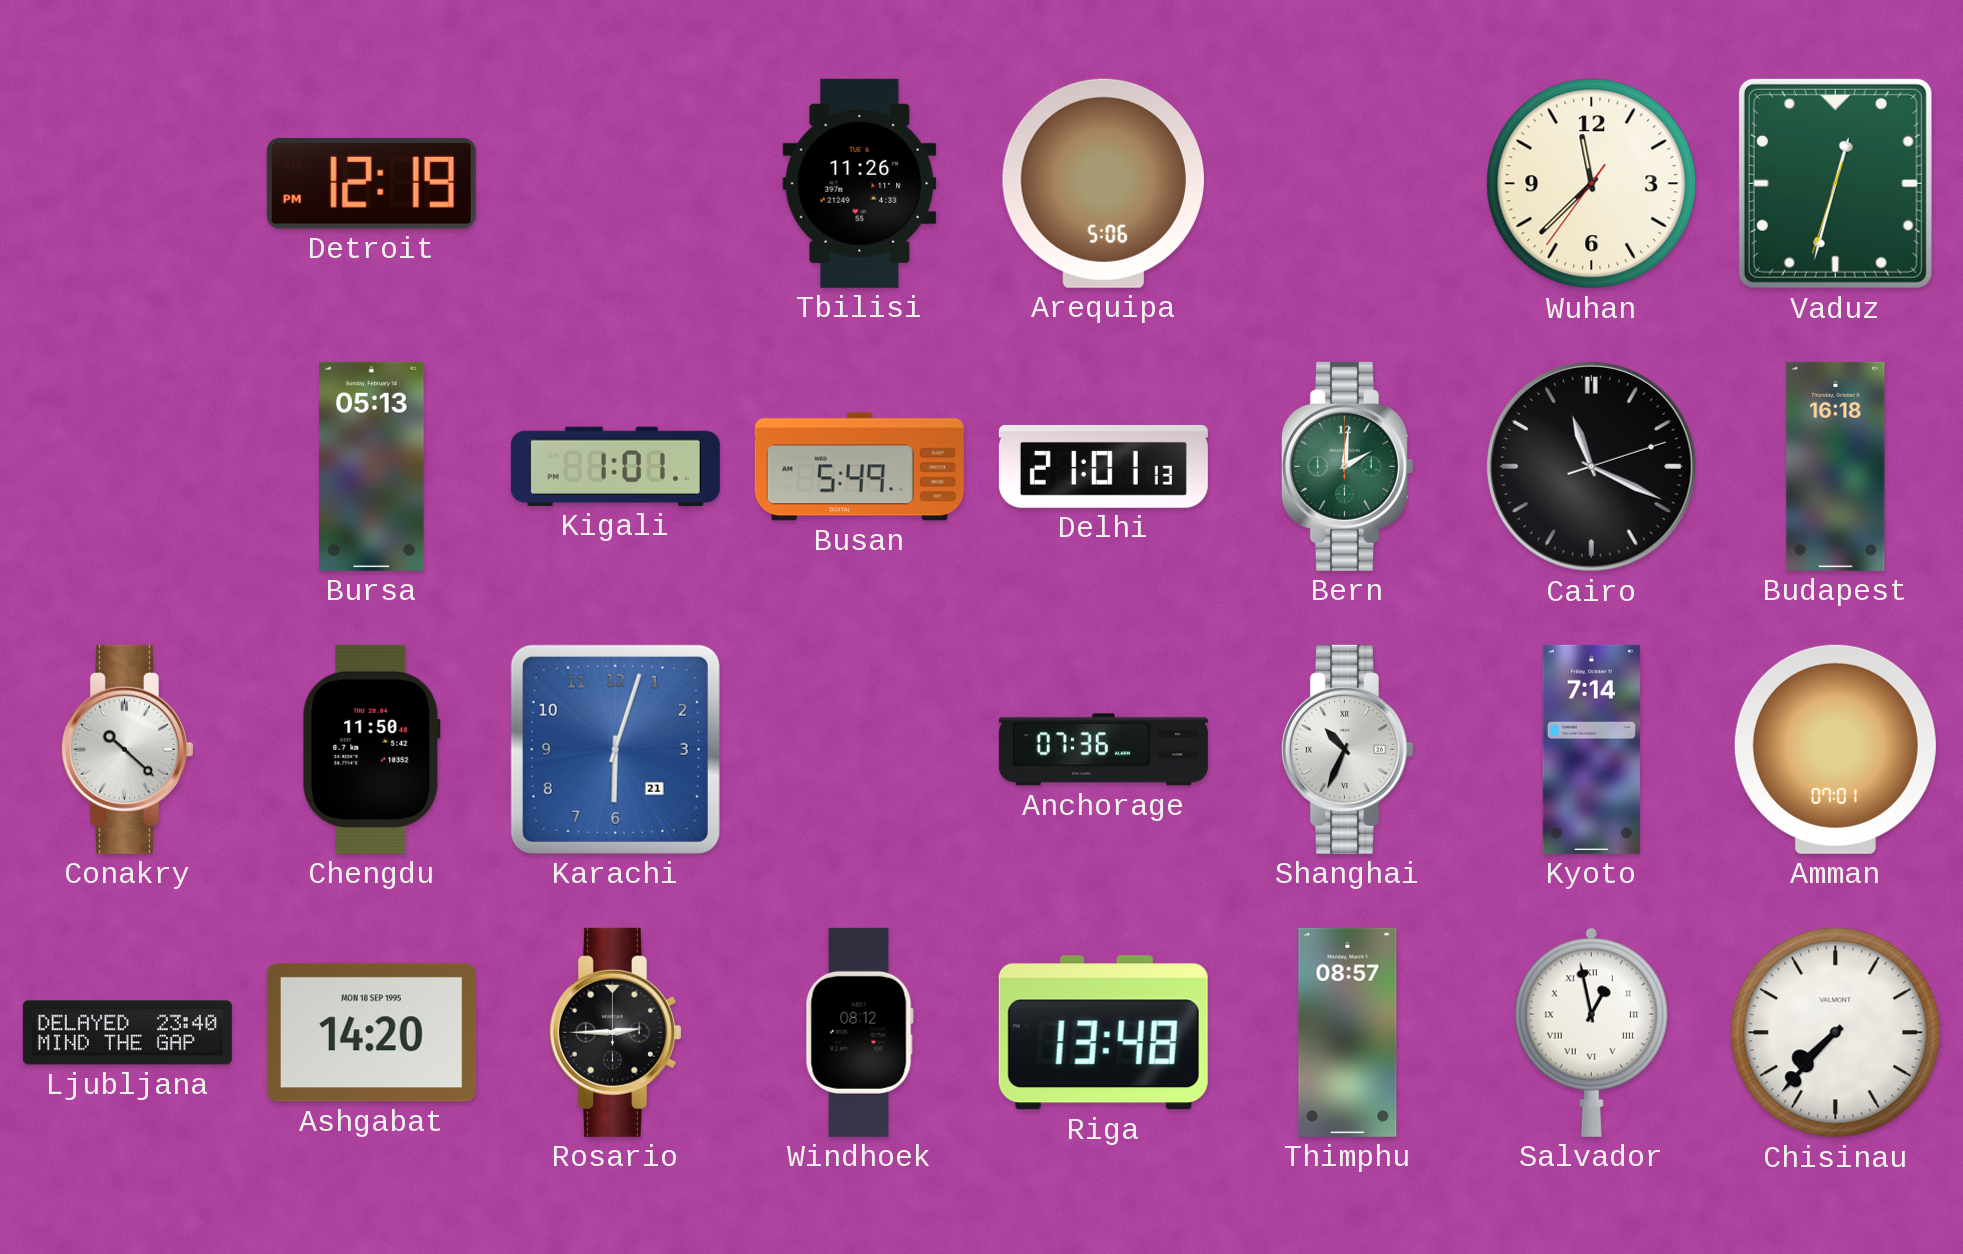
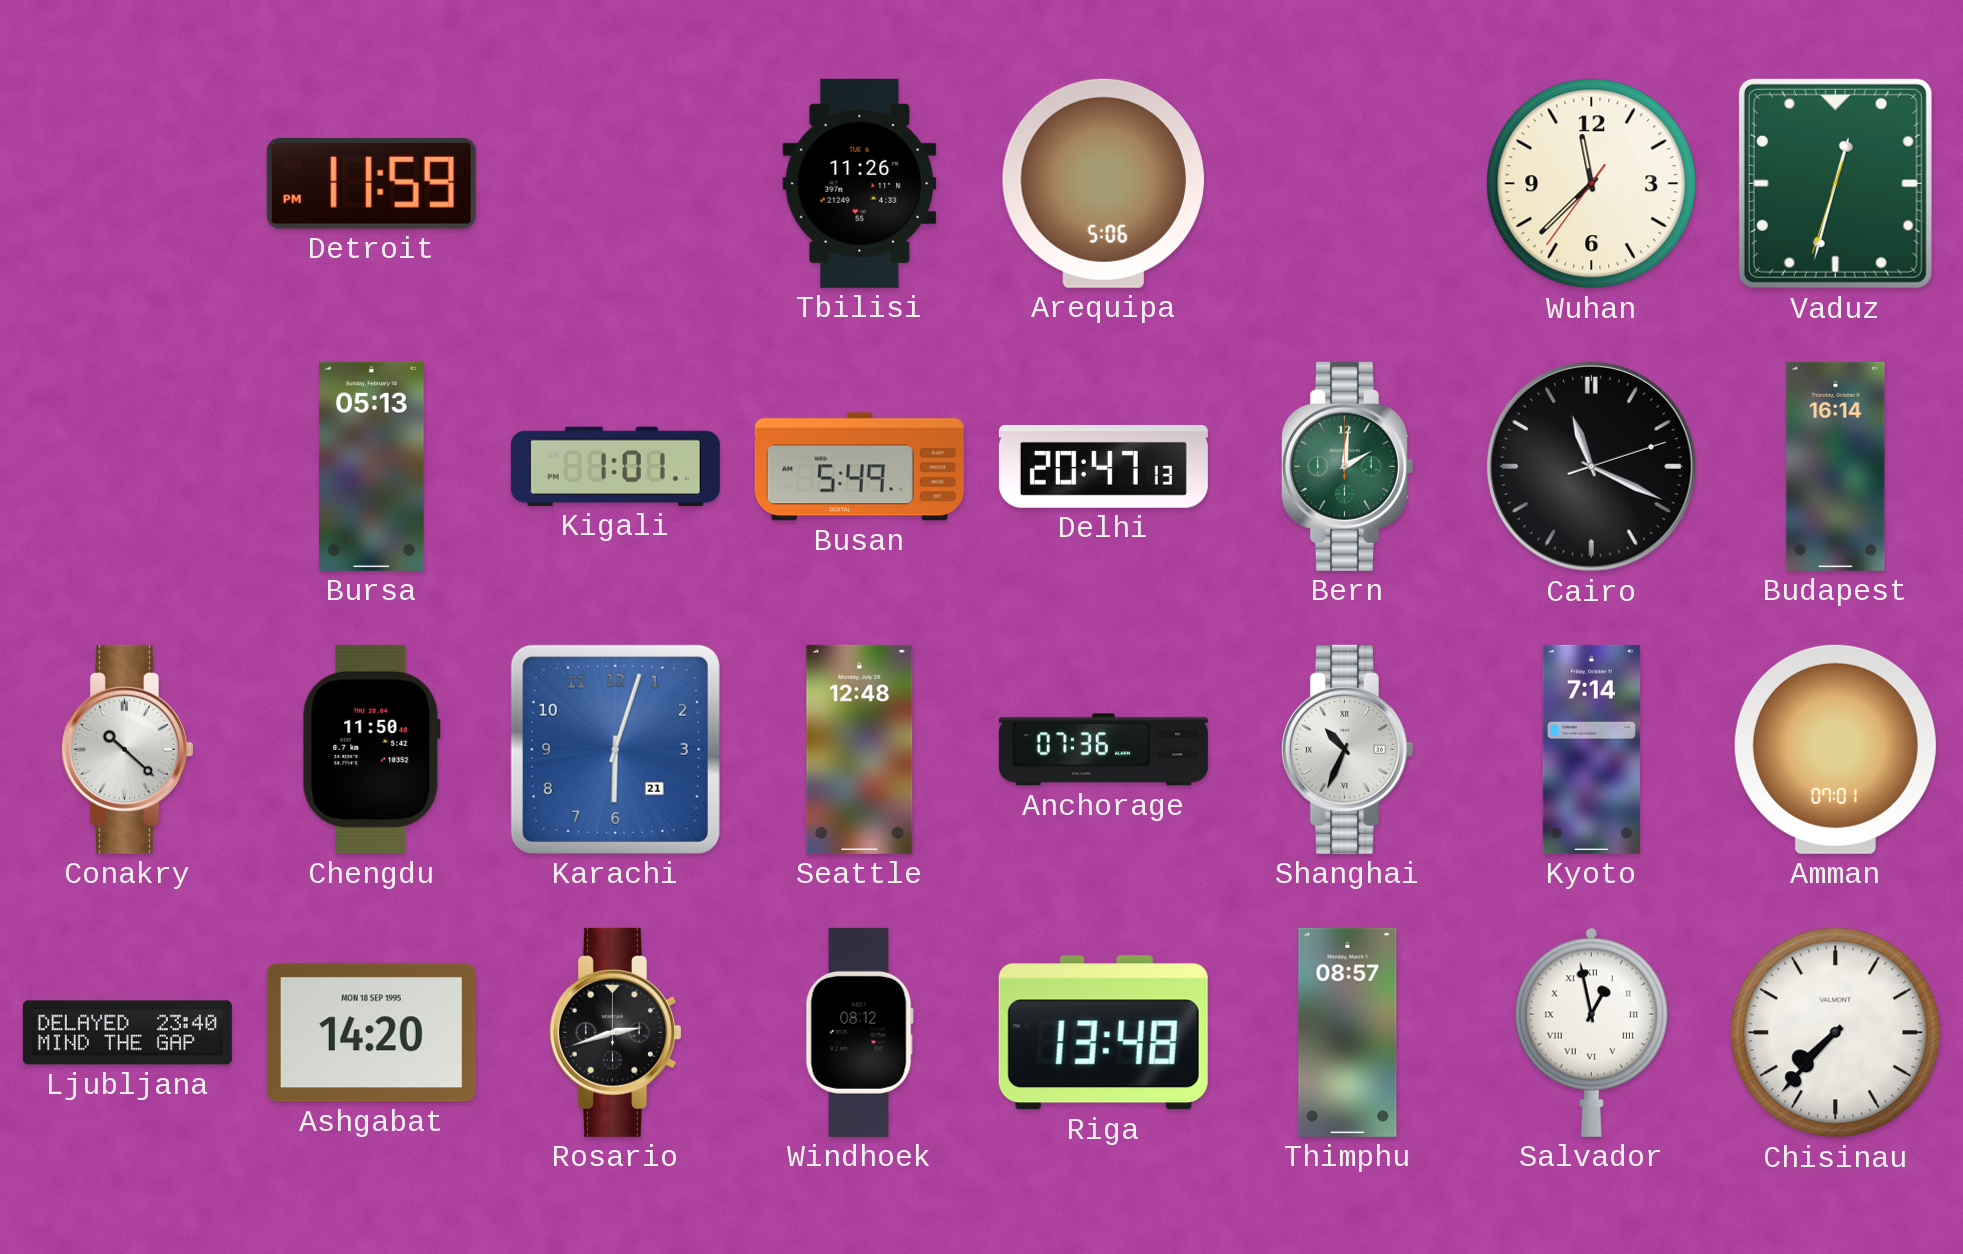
Detroit: 12:19 -> 11:59 (371, 183)
Delhi: 21:01 -> 20:47 (1103, 466)
Budapest: 16:18 -> 16:14 (1836, 466)
Seattle: none -> 12:48 (860, 749)
Rosario: 2:45 -> 2:42 (615, 1032)
